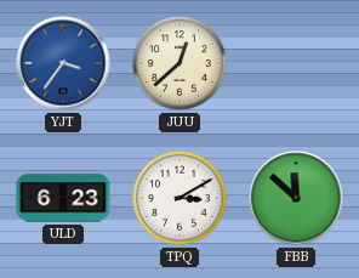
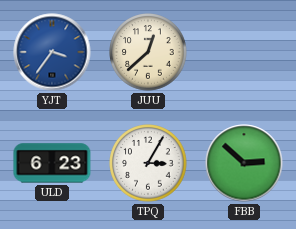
TPQ: 3:10 -> 3:05 (148, 163)
FBB: 11:52 -> 2:52 (244, 163)
